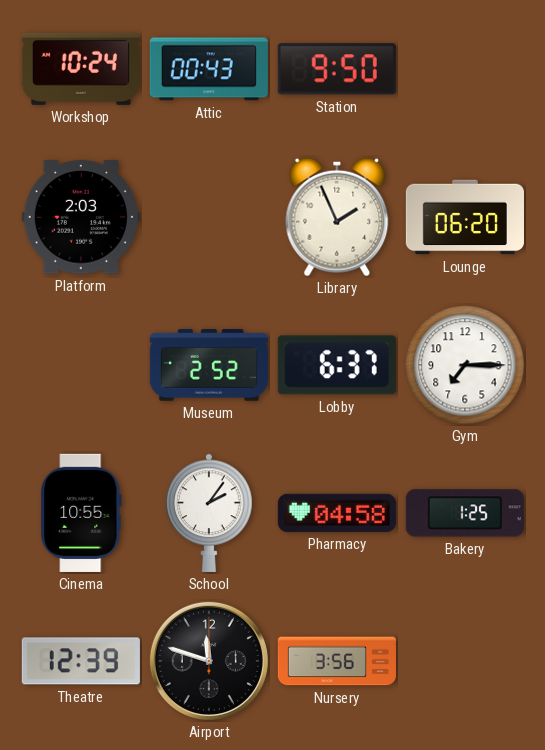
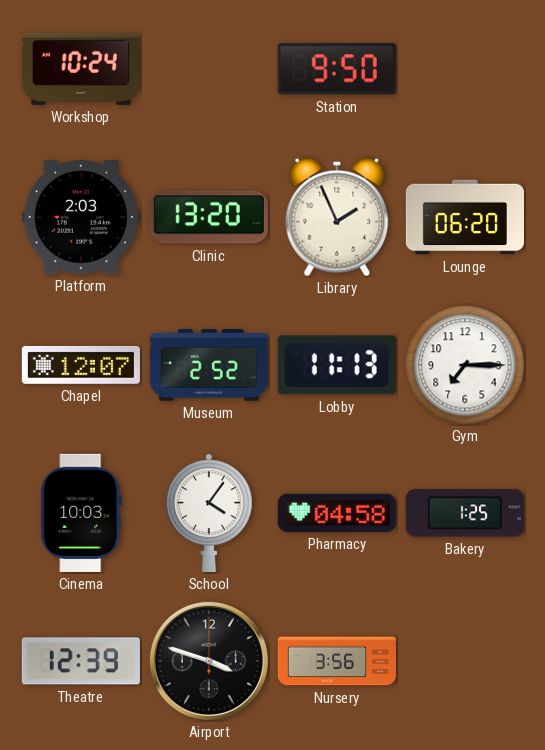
Attic: 00:43 -> none (209, 69)
Clinic: none -> 13:20 (209, 217)
Chapel: none -> 12:07 (81, 365)
Lobby: 6:37 -> 11:13 (337, 365)
Cinema: 10:55 -> 10:03 (81, 513)
School: 2:06 -> 4:06 (209, 513)
Airport: 11:48 -> 3:48 (209, 661)
